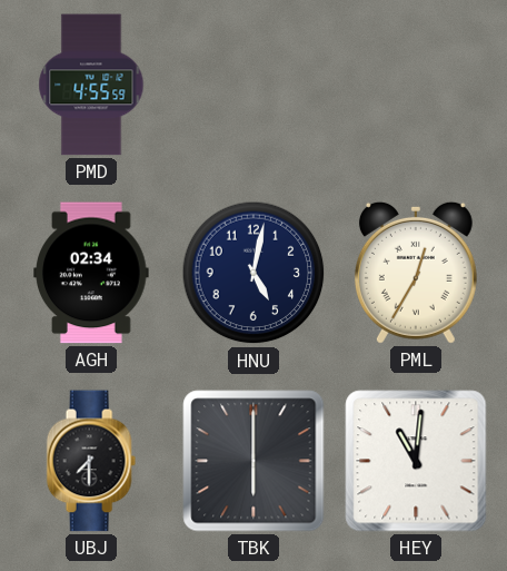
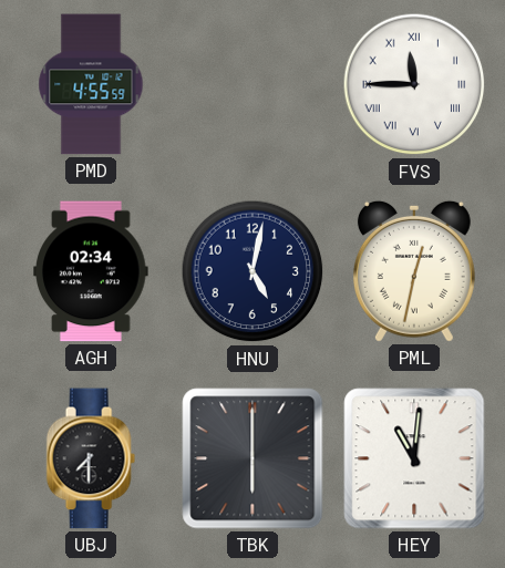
FVS: none -> 11:45 (414, 84)
PML: 12:35 -> 12:32 (414, 271)
